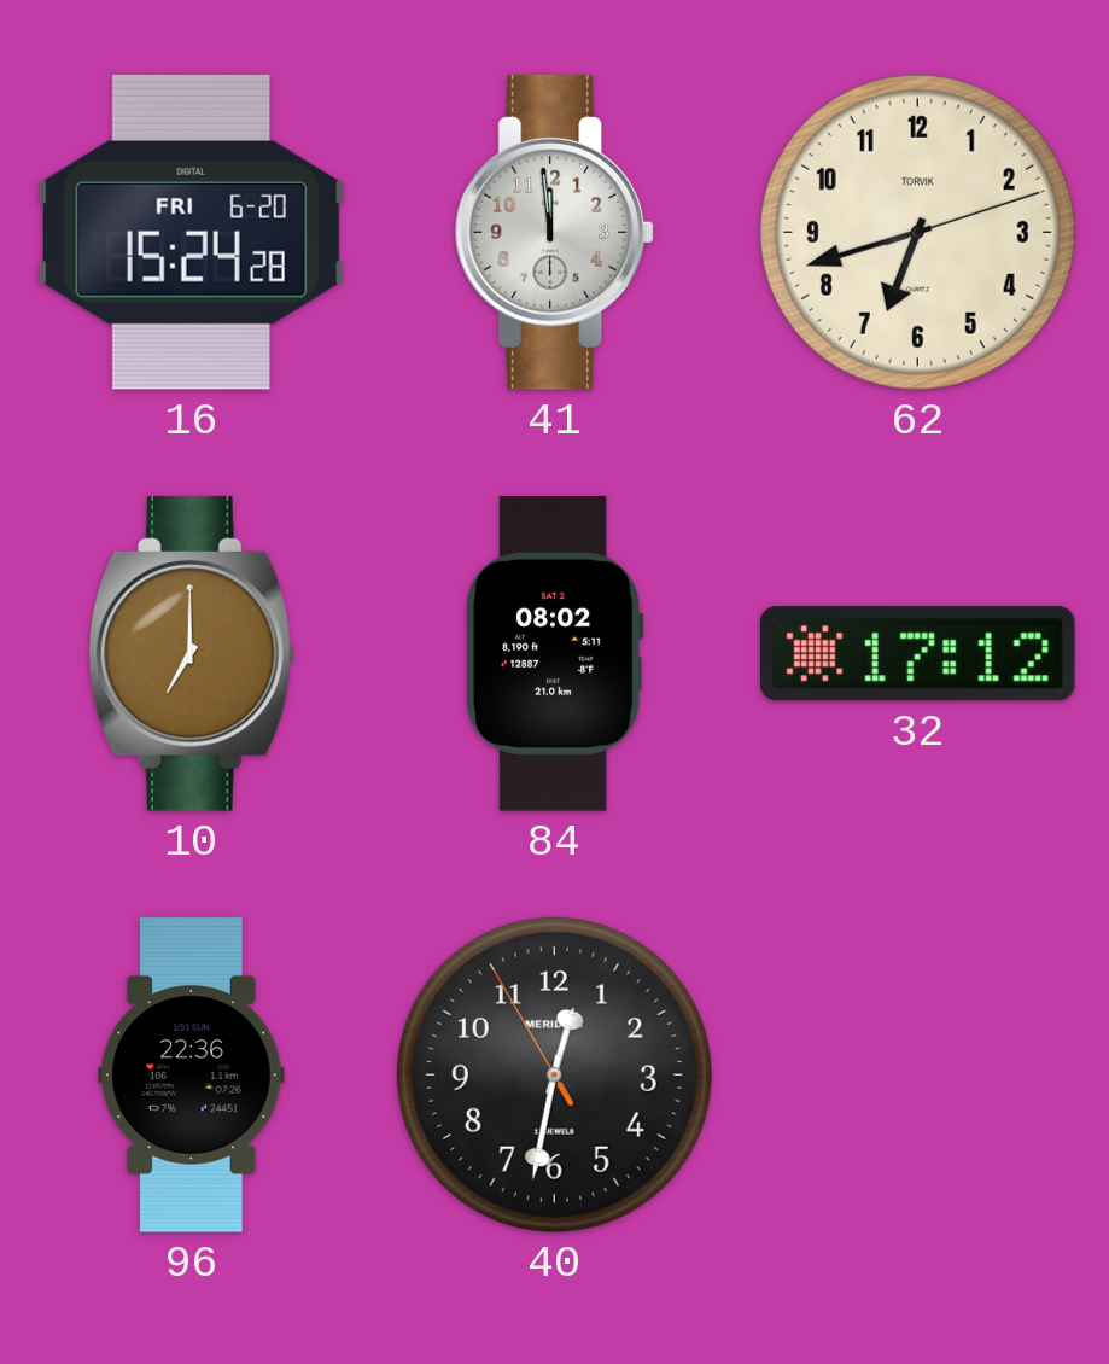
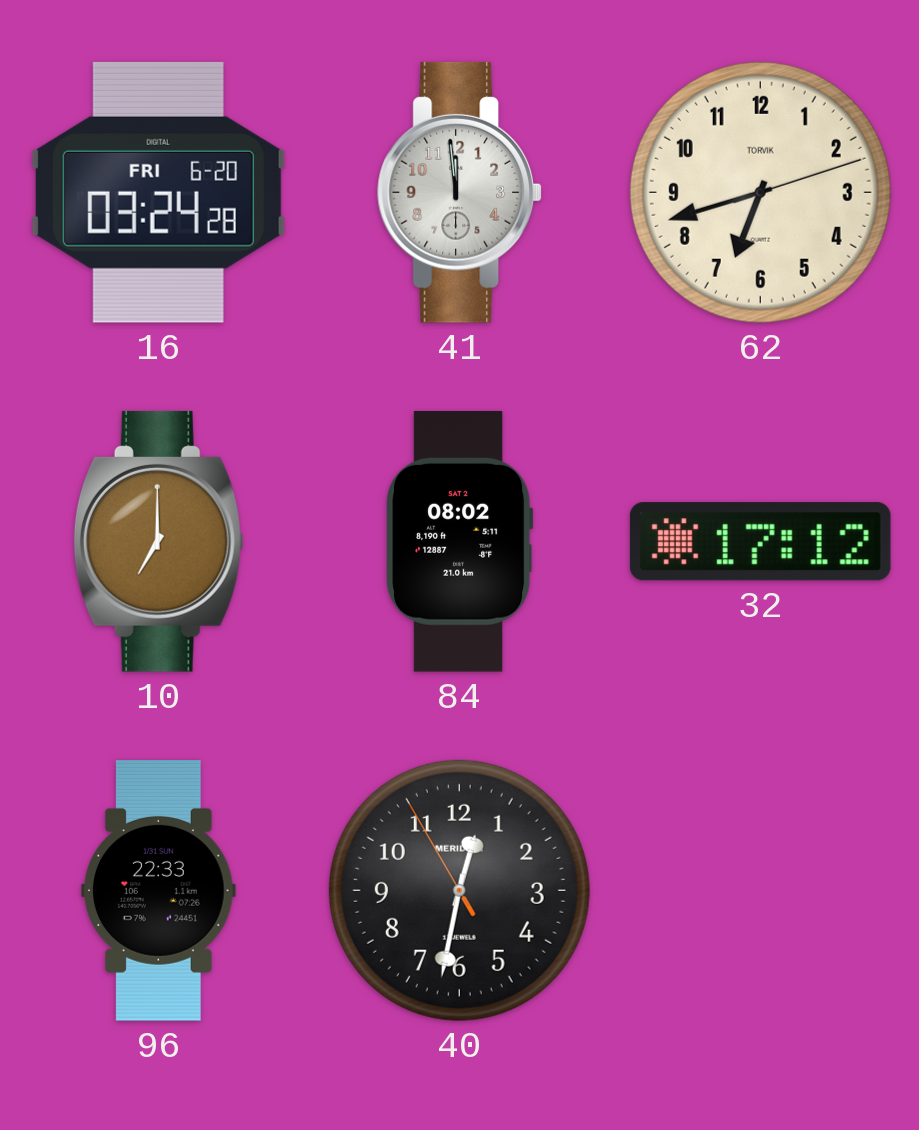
16: 15:24 -> 03:24 (158, 192)
96: 22:36 -> 22:33 (159, 891)
